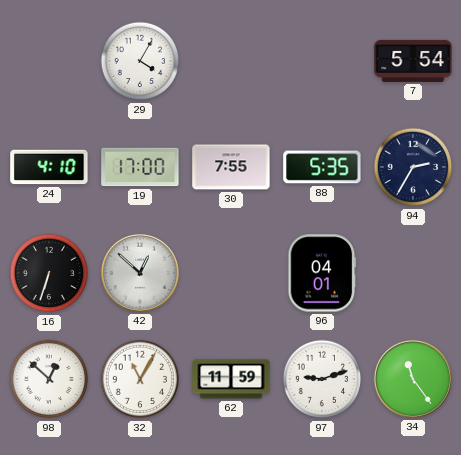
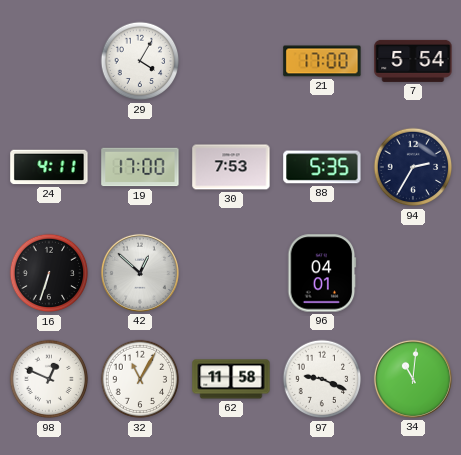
21: none -> 17:00 (322, 61)
24: 4:10 -> 4:11 (49, 167)
30: 7:55 -> 7:53 (231, 167)
98: 12:52 -> 12:49 (49, 379)
62: 11:59 -> 11:58 (231, 379)
97: 9:12 -> 9:19 (322, 379)
34: 11:24 -> 11:01 (413, 379)
